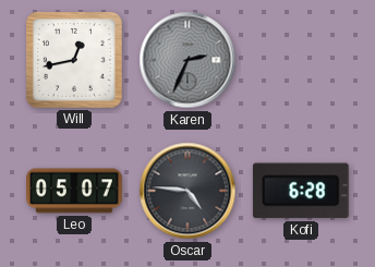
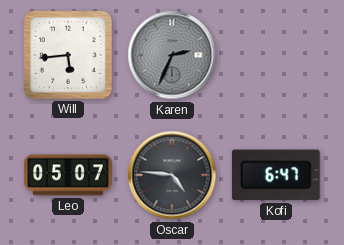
Will: 12:43 -> 5:44 (68, 55)
Kofi: 6:28 -> 6:47 (276, 175)
